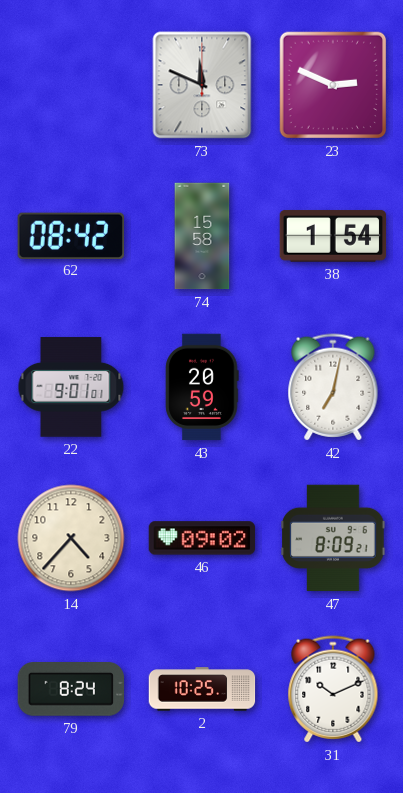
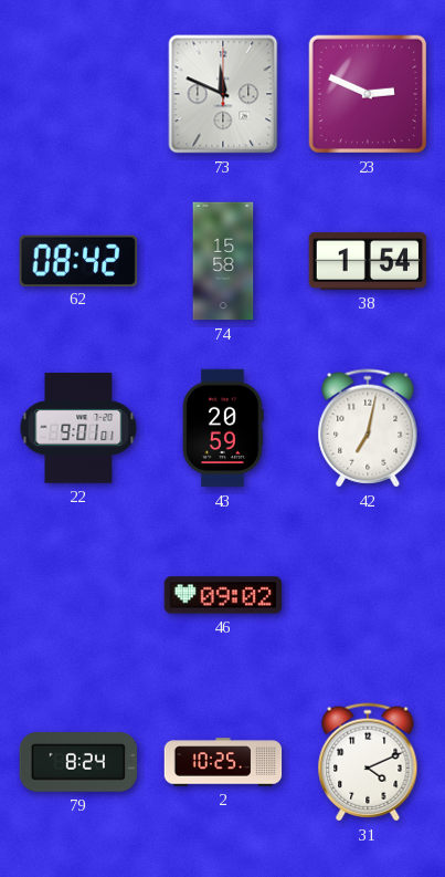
14: 4:37 -> none (71, 538)
47: 8:09 -> none (333, 538)
31: 10:11 -> 4:11 (368, 762)
